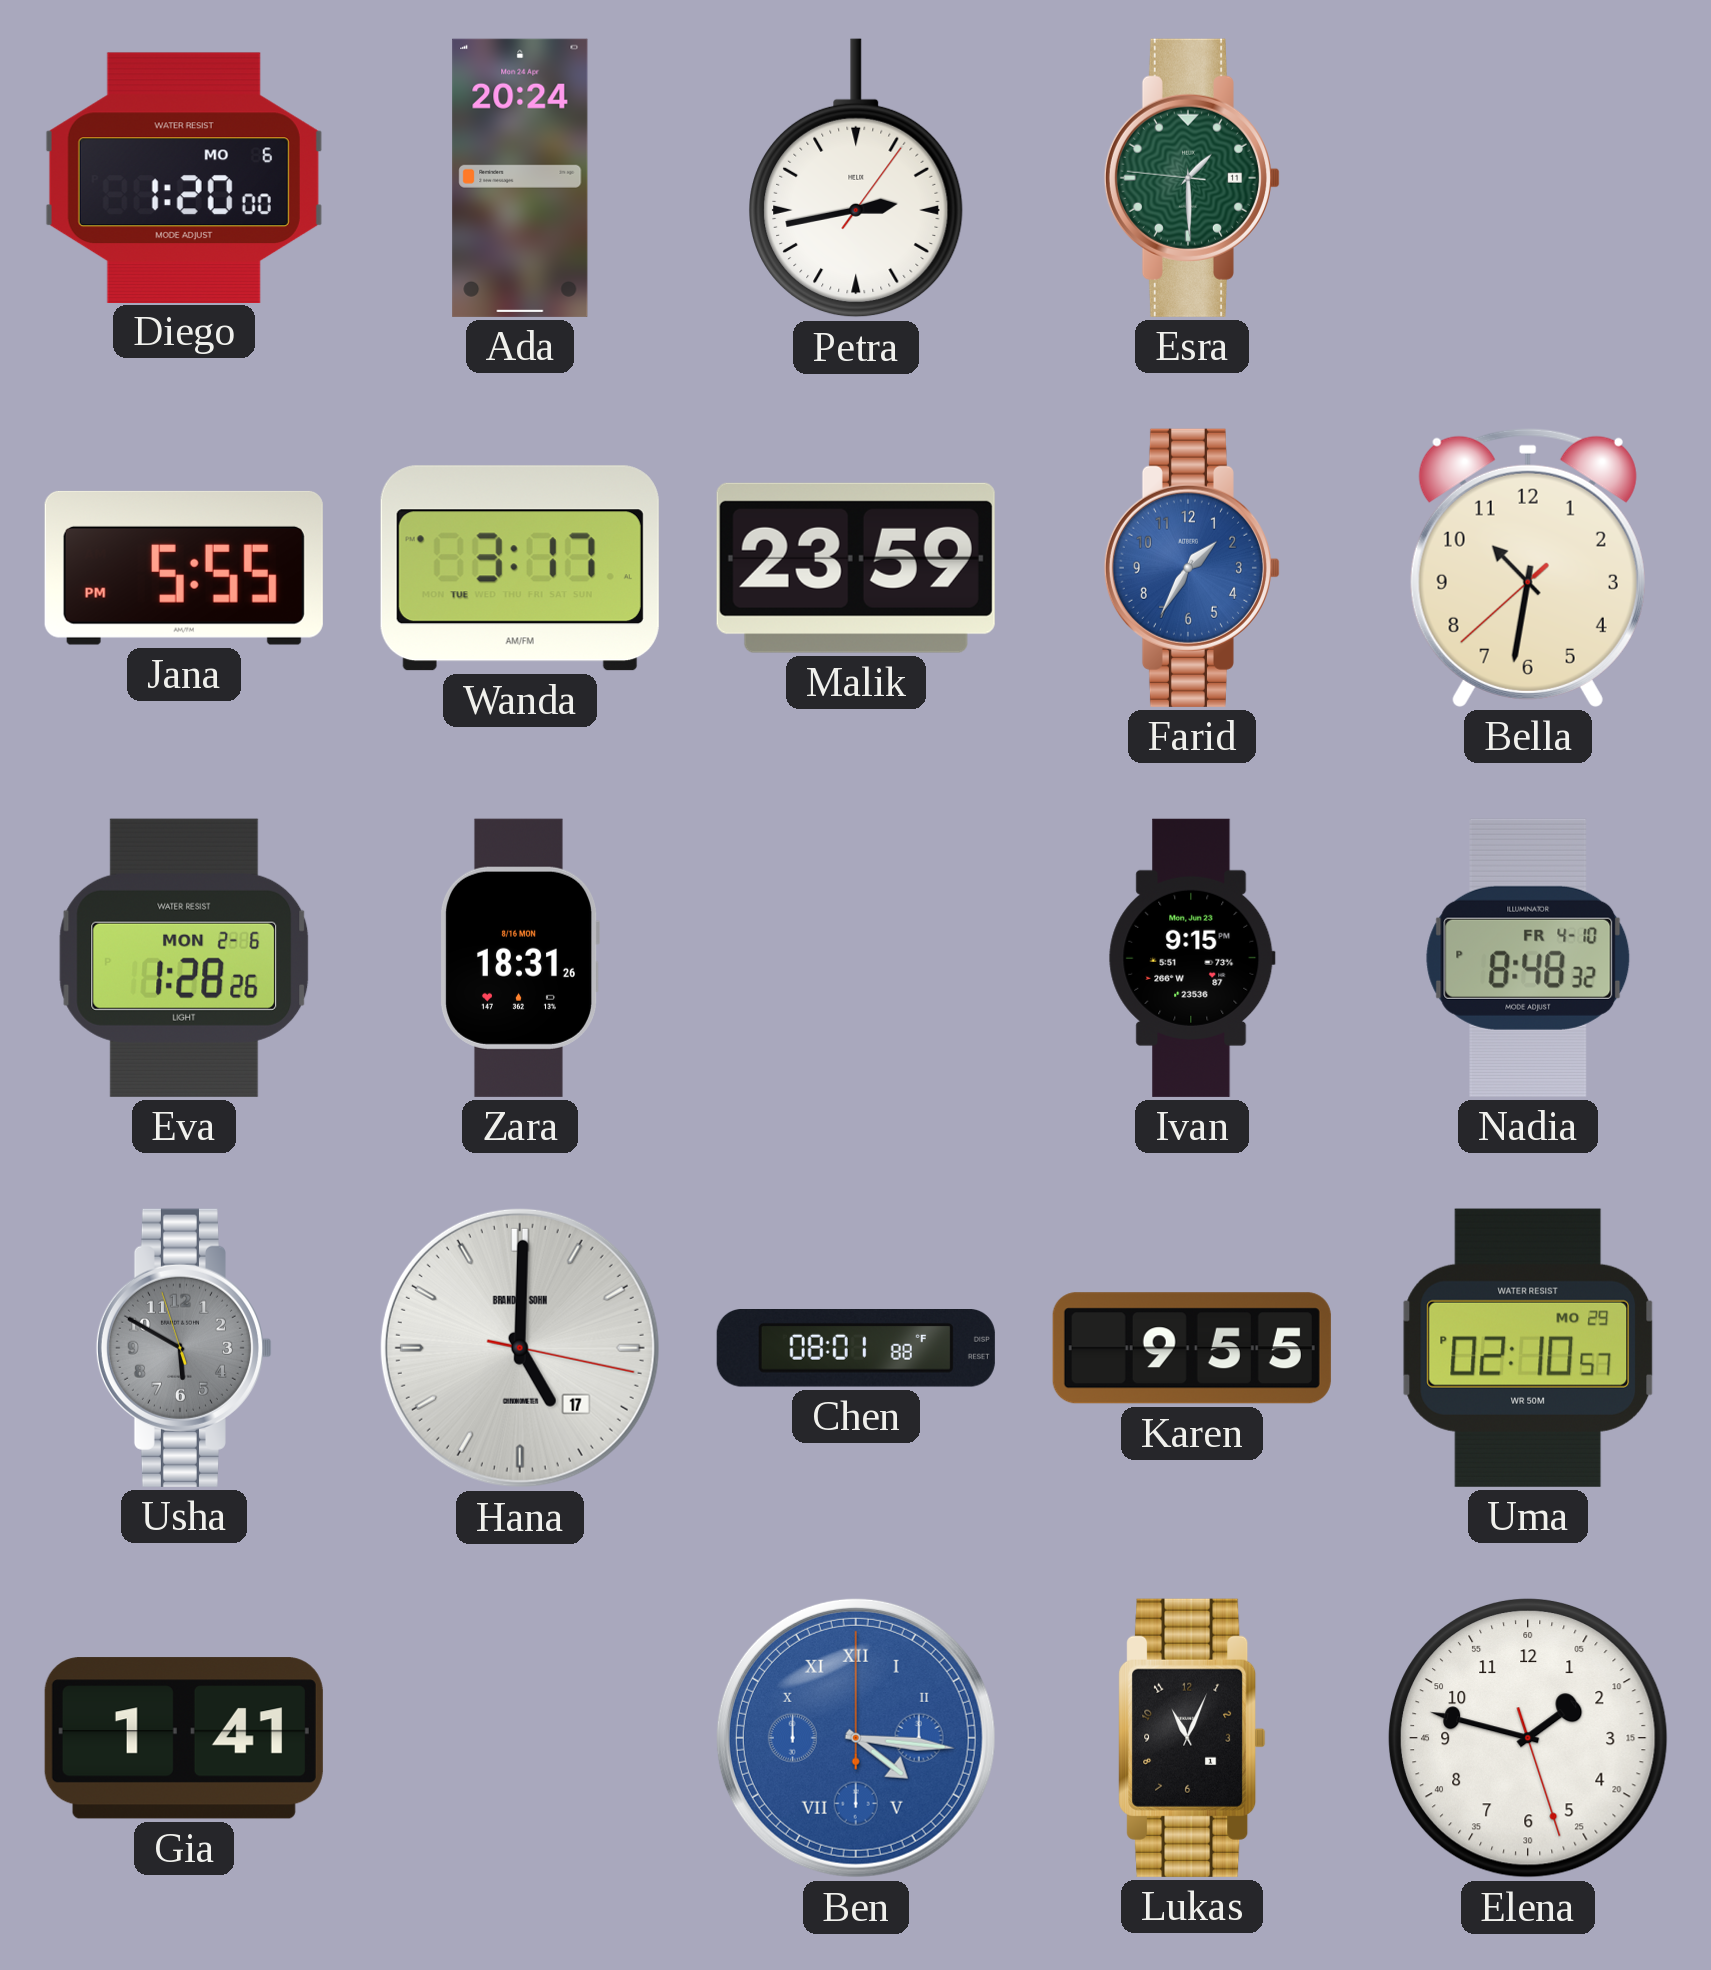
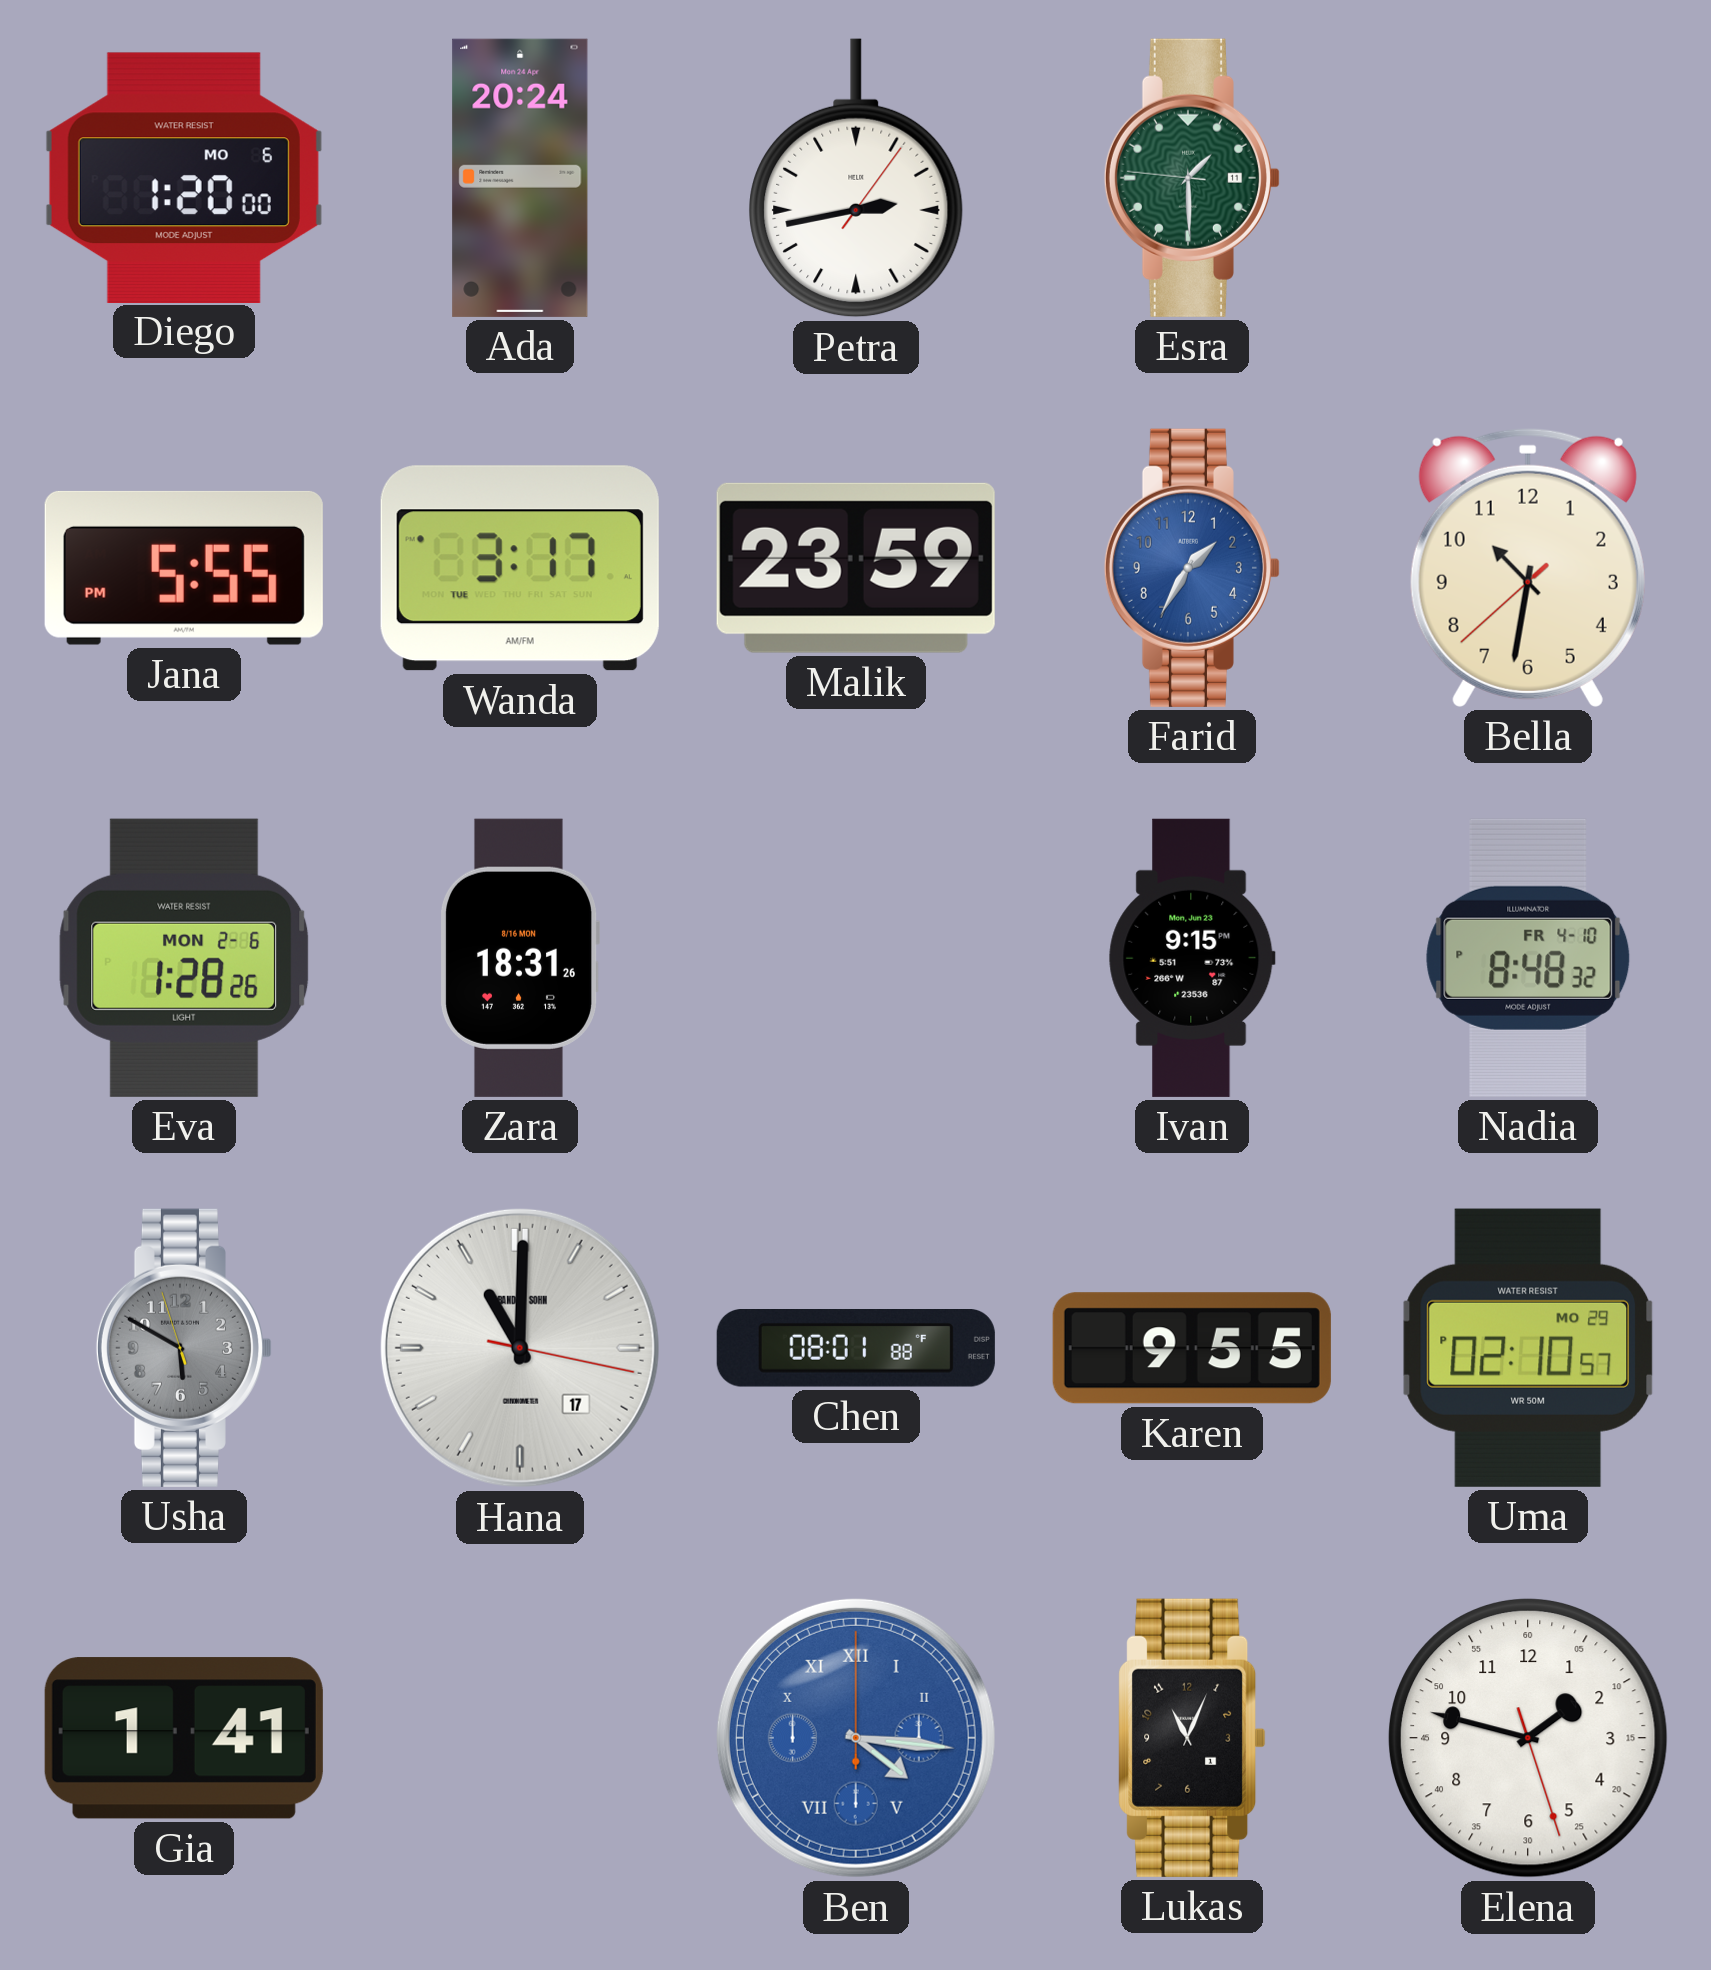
Hana: 5:00 -> 11:00 (520, 1348)
